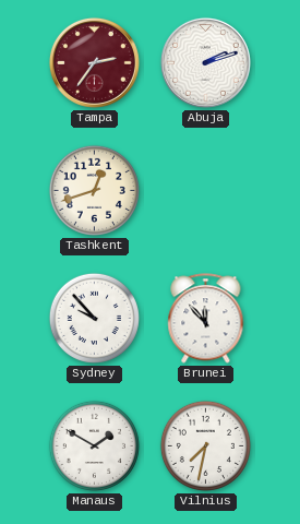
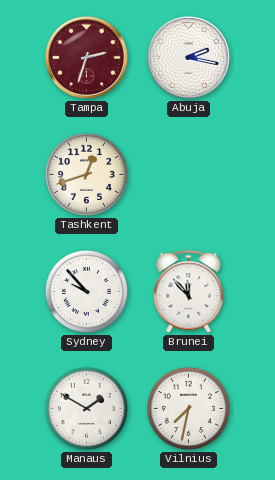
Tampa: 2:36 -> 2:33 (86, 57)
Abuja: 2:12 -> 2:17 (188, 57)
